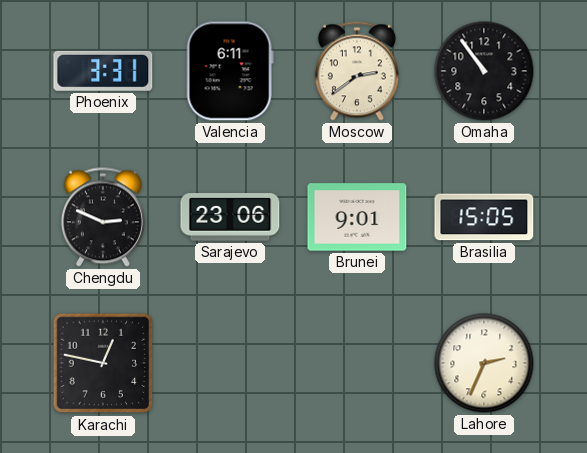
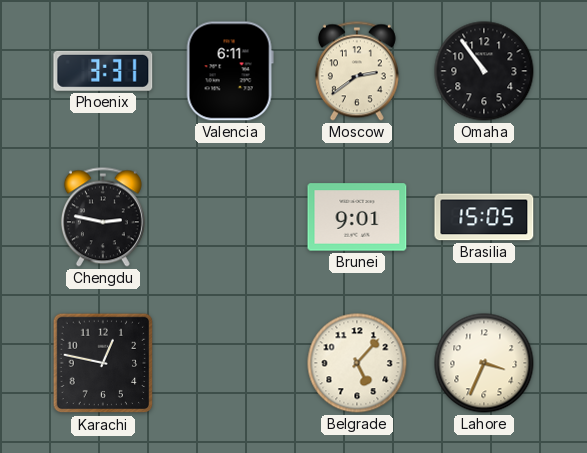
Chengdu: 2:49 -> 2:47 (103, 217)
Sarajevo: 23:06 -> none (230, 217)
Belgrade: none -> 5:07 (357, 363)
Lahore: 2:34 -> 3:34 (484, 363)
